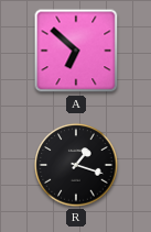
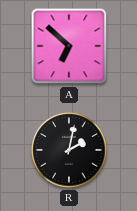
R: 1:18 -> 2:02 (69, 150)
